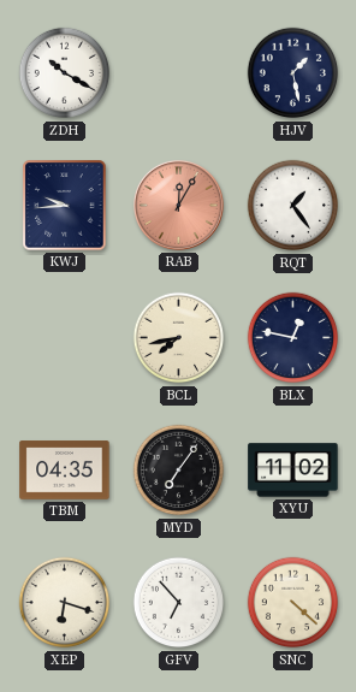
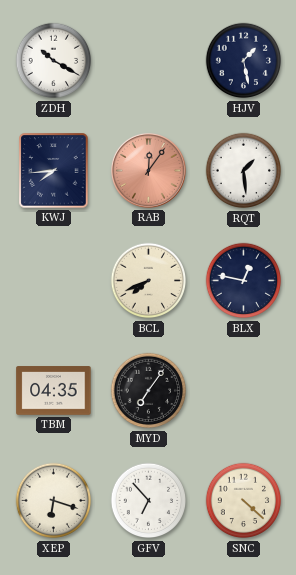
KWJ: 9:44 -> 7:44 (54, 171)
RAB: 12:05 -> 12:06 (148, 170)
RQT: 1:24 -> 1:29 (244, 171)
BCL: 7:43 -> 7:41 (149, 281)
XYU: 11:02 -> none (293, 471)
